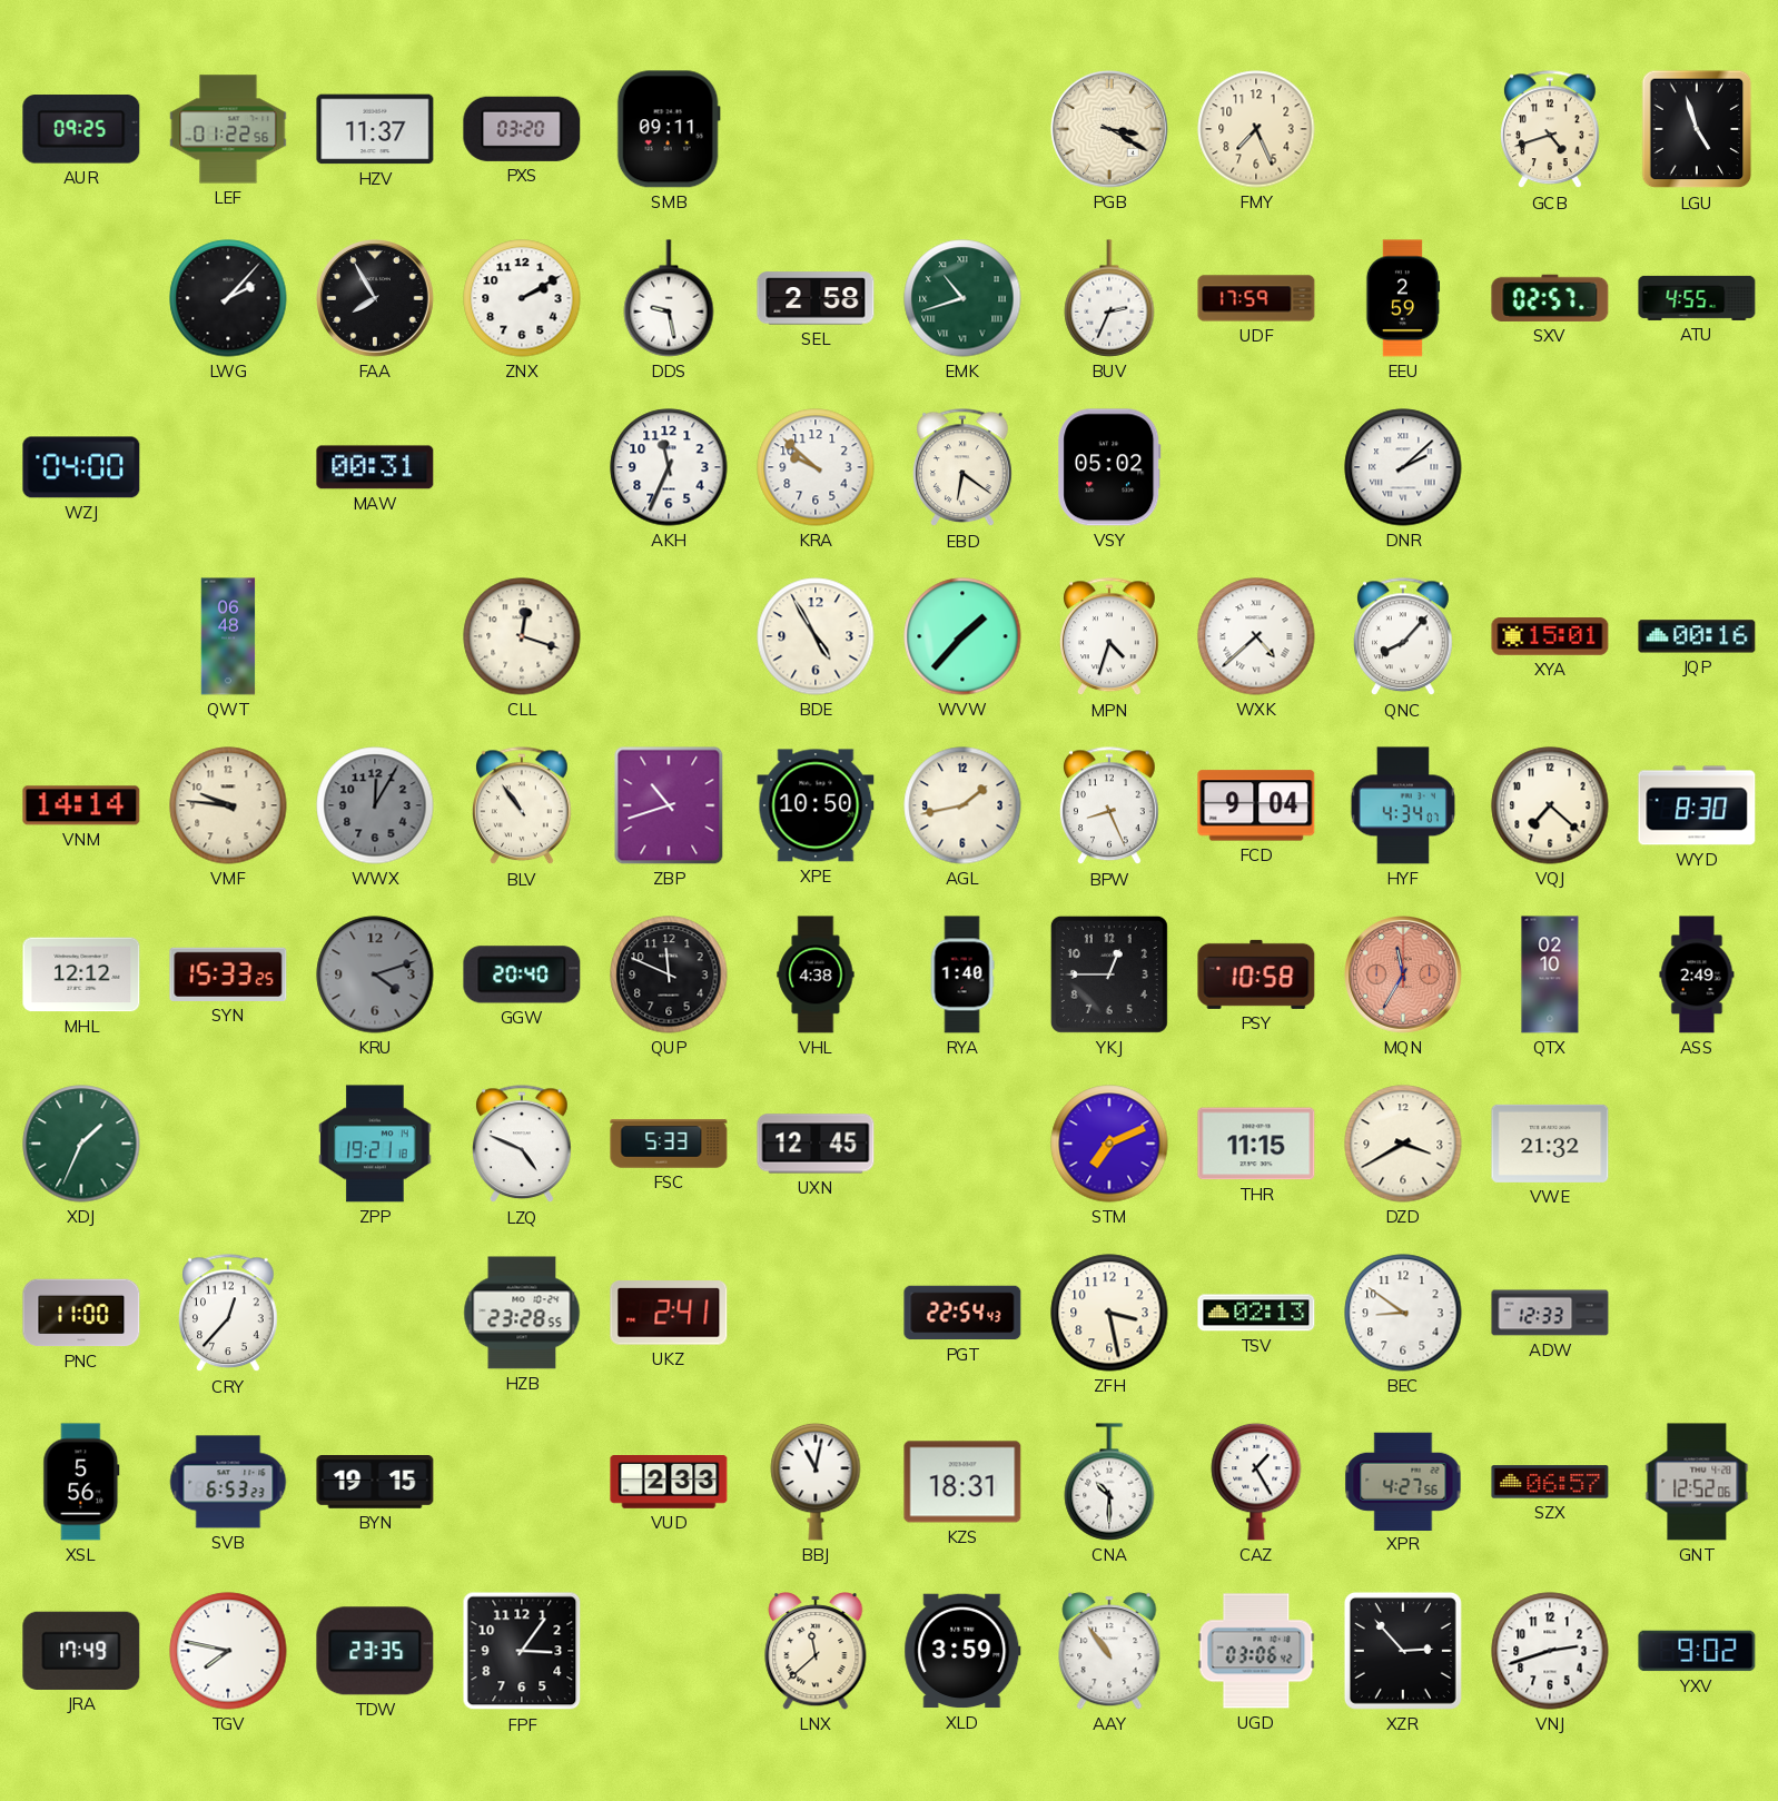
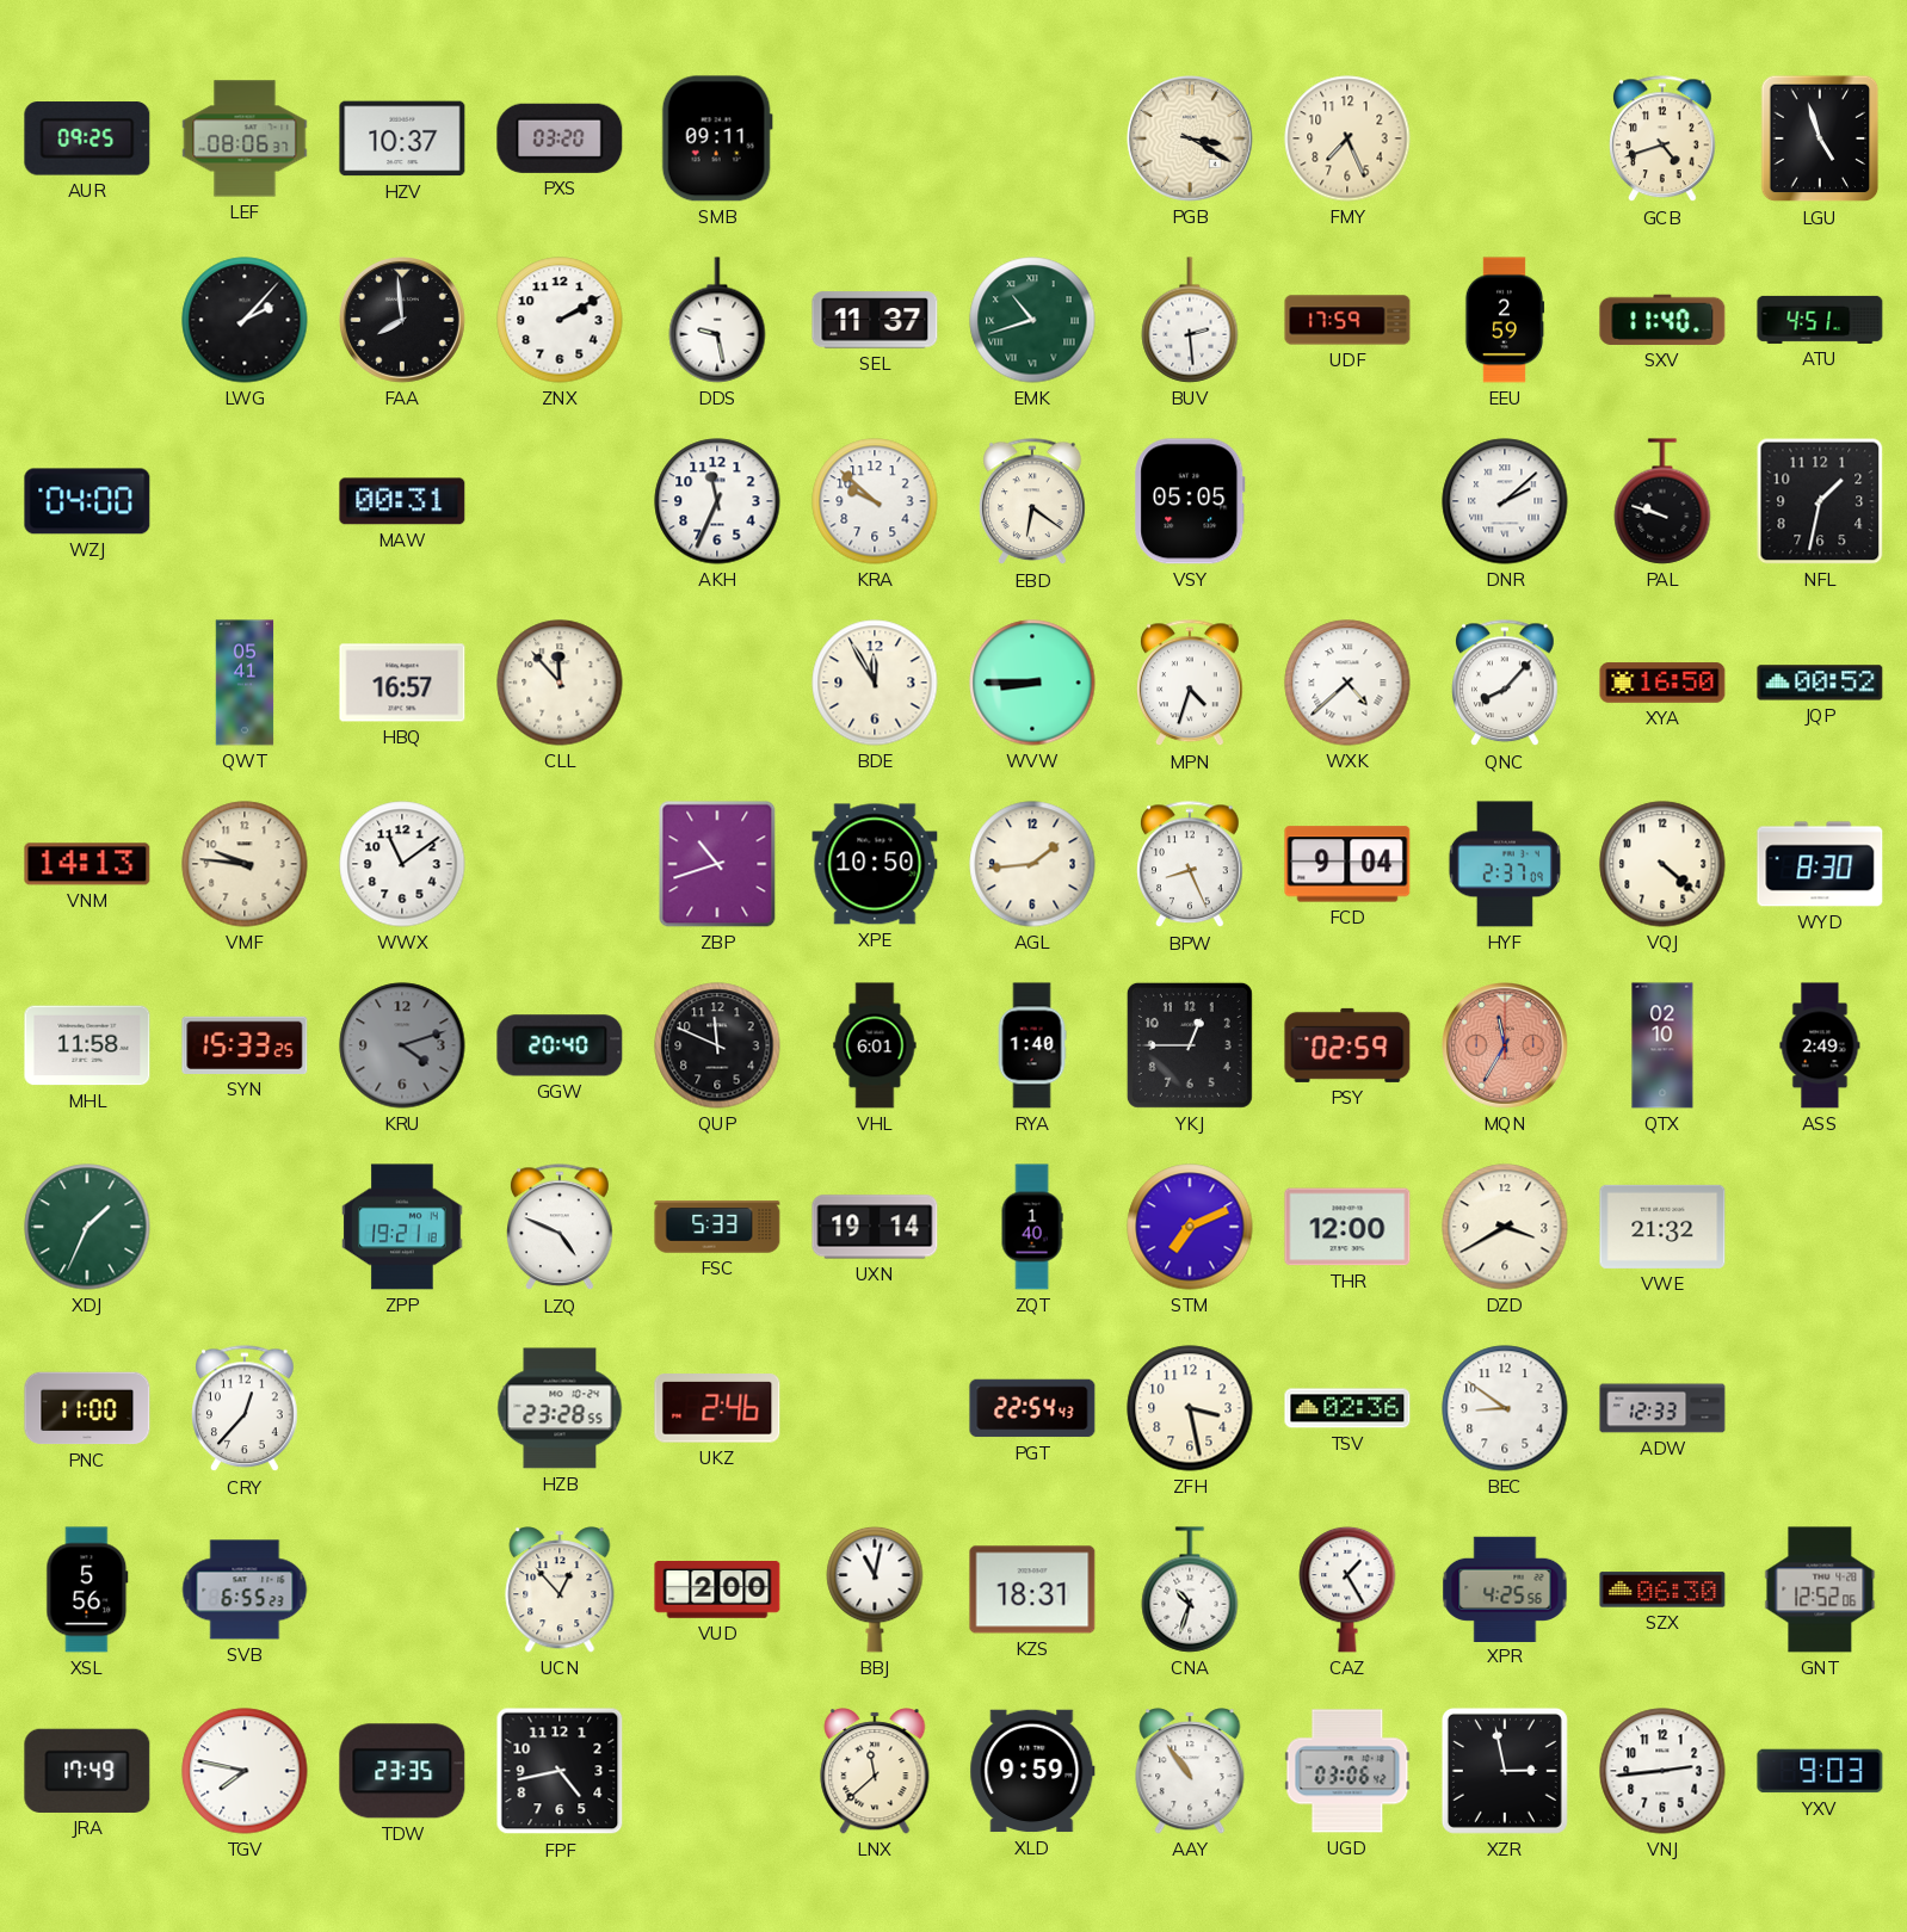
LEF: 01:22 -> 08:06 (245, 138)
HZV: 11:37 -> 10:37 (402, 138)
FAA: 7:55 -> 7:59 (403, 321)
SEL: 2:58 -> 11:37 (875, 320)
BUV: 2:34 -> 2:29 (1190, 320)
SXV: 02:57 -> 11:40 (1662, 320)
ATU: 4:55 -> 4:51 (1820, 320)
VSY: 05:02 -> 05:05 (1190, 501)
PAL: none -> 9:48 (1662, 501)
NFL: none -> 1:32 (1820, 501)
QWT: 06:48 -> 05:41 (245, 683)
HBQ: none -> 16:57 (402, 683)
CLL: 12:18 -> 11:53 (560, 683)
BDE: 4:55 -> 11:55 (875, 683)
WVW: 1:37 -> 8:45 (1032, 683)
XYA: 15:01 -> 16:50 (1662, 683)
JQP: 00:16 -> 00:52 (1820, 683)
VNM: 14:14 -> 14:13 (87, 864)
WWX: 12:05 -> 11:09 (402, 864)
WWX dial: grey -> white (402, 864)
BLV: 10:54 -> none (523, 807)
AGL: 1:43 -> 1:44 (1032, 864)
HYF: 4:34 -> 2:37 (1505, 864)
VQJ: 7:22 -> 4:22 (1662, 864)
MHL: 12:12 -> 11:58 (87, 1045)
VHL: 4:38 -> 6:01 (875, 1045)
PSY: 10:58 -> 02:59 (1347, 1045)
UXN: 12:45 -> 19:14 (875, 1227)
ZQT: none -> 1:40 (1032, 1227)
THR: 11:15 -> 12:00 (1347, 1227)
UKZ: 2:41 -> 2:46 (717, 1408)
TSV: 02:13 -> 02:36 (1347, 1408)
SVB: 6:53 -> 6:55 (245, 1590)
BYN: 19:15 -> none (375, 1483)
UCN: none -> 12:53 (560, 1590)
VUD: 2:33 -> 2:00 (717, 1591)
CNA: 10:30 -> 10:33 (1190, 1590)
XPR: 4:27 -> 4:25 (1505, 1588)
SZX: 06:57 -> 06:30 (1662, 1590)
FPF: 3:06 -> 4:43 (560, 1771)
XLD: 3:59 -> 9:59 (1032, 1771)
XZR: 2:53 -> 2:58 (1505, 1771)
VNJ: 2:42 -> 2:44 (1662, 1771)
YXV: 9:02 -> 9:03 (1820, 1771)
